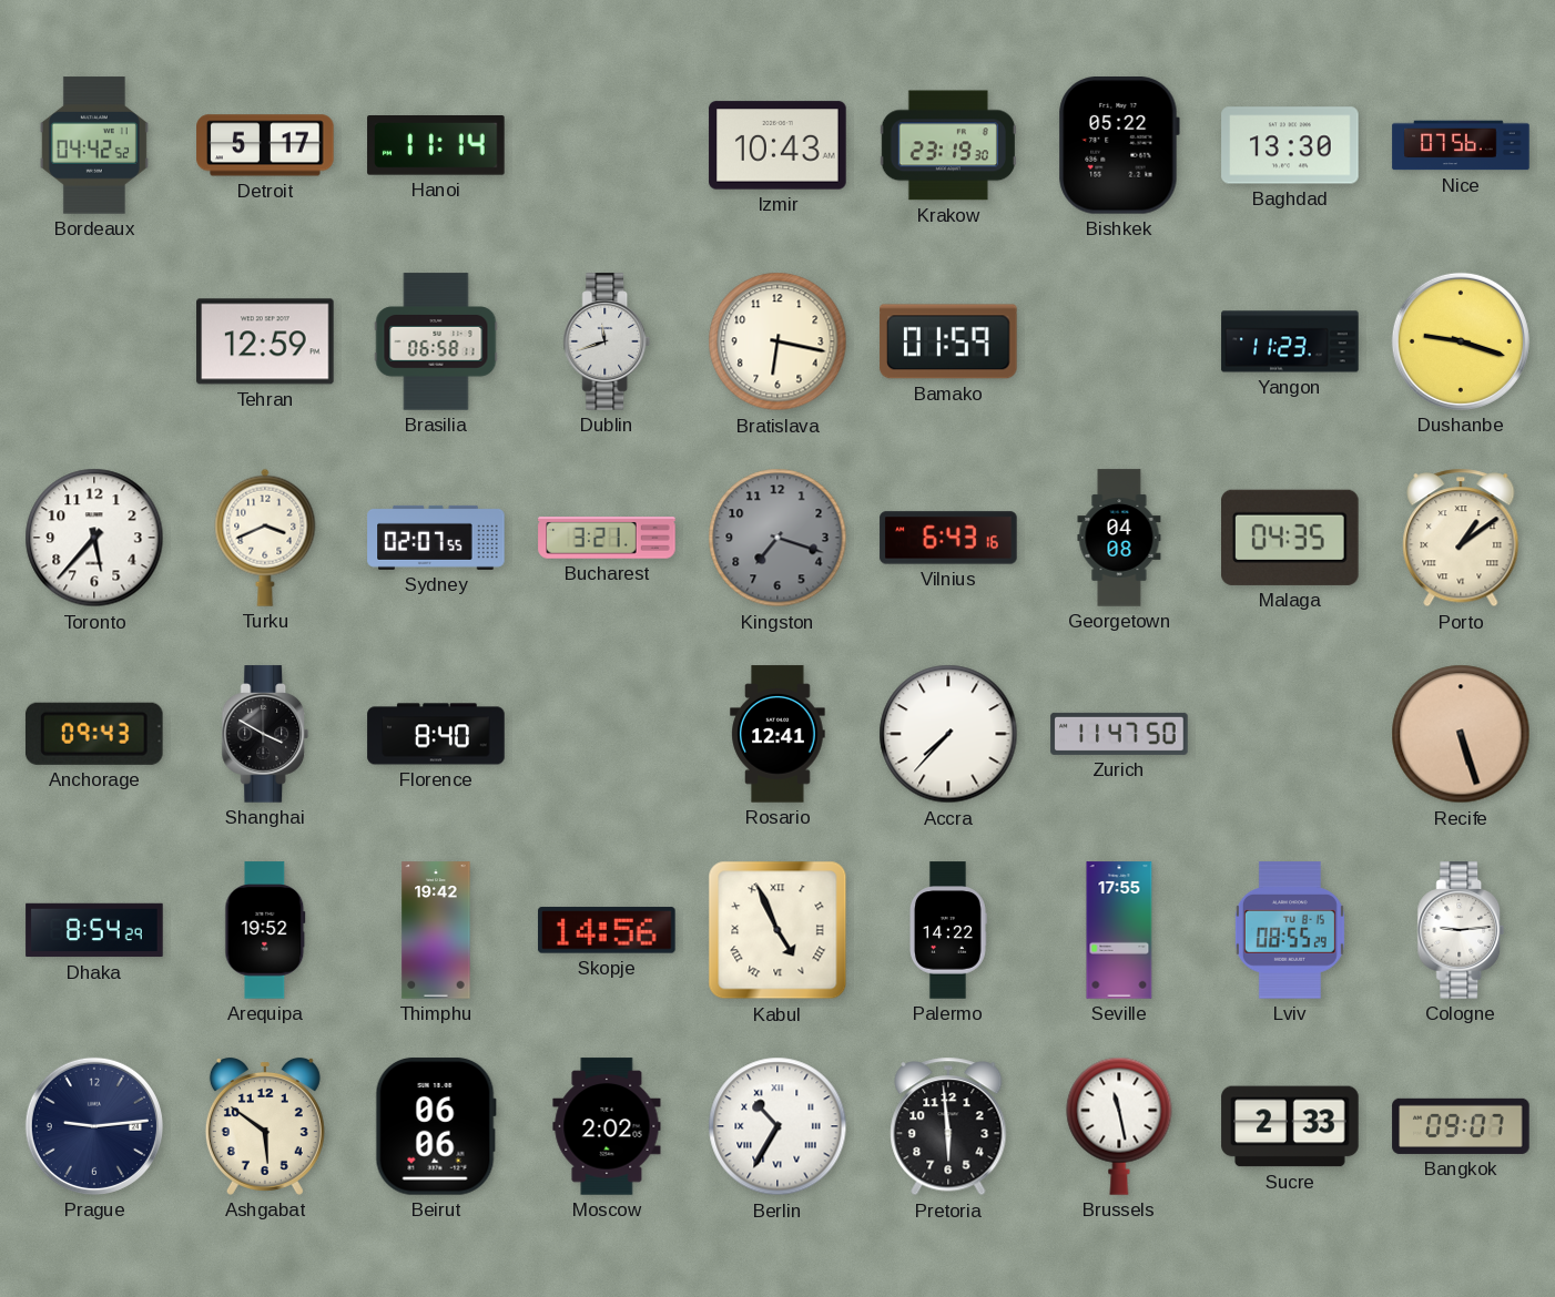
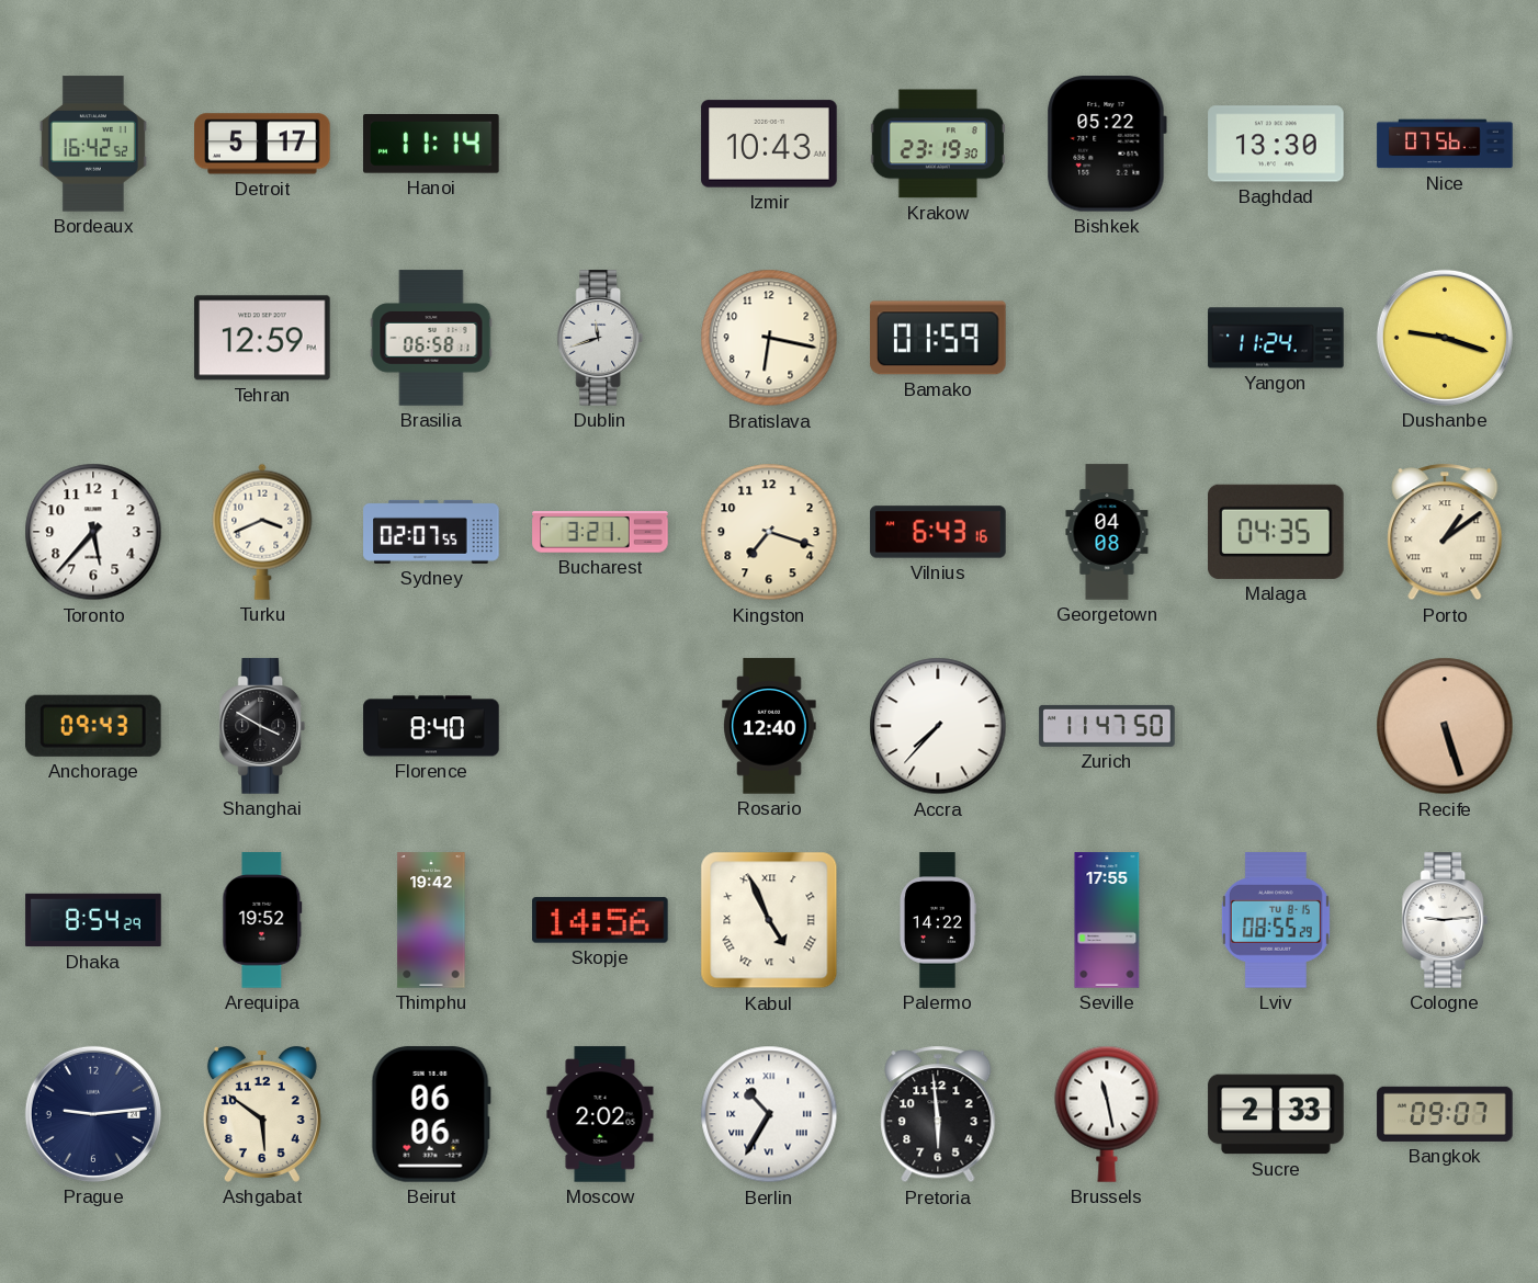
Bordeaux: 04:42 -> 16:42 (93, 144)
Yangon: 11:23 -> 11:24 (1276, 338)
Kingston dial: grey -> cream (769, 532)
Rosario: 12:41 -> 12:40 (769, 726)
